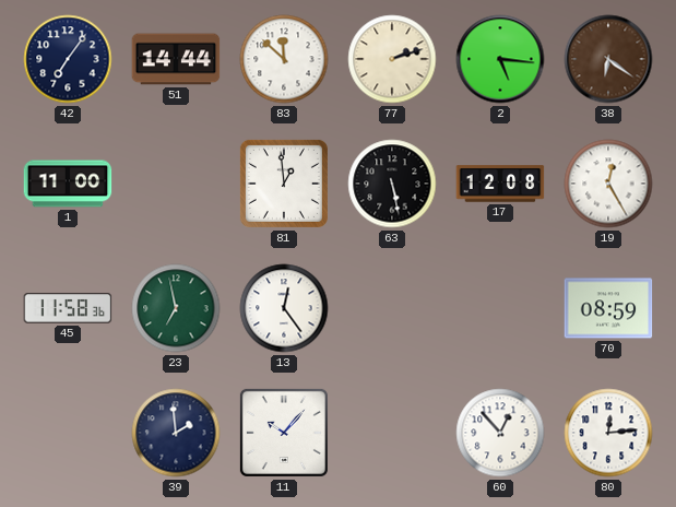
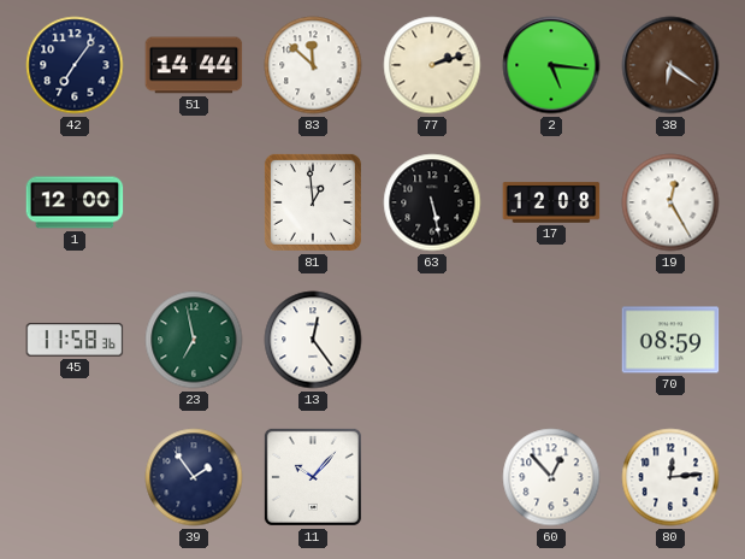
1: 11:00 -> 12:00 (75, 202)
39: 1:59 -> 1:54 (194, 477)
